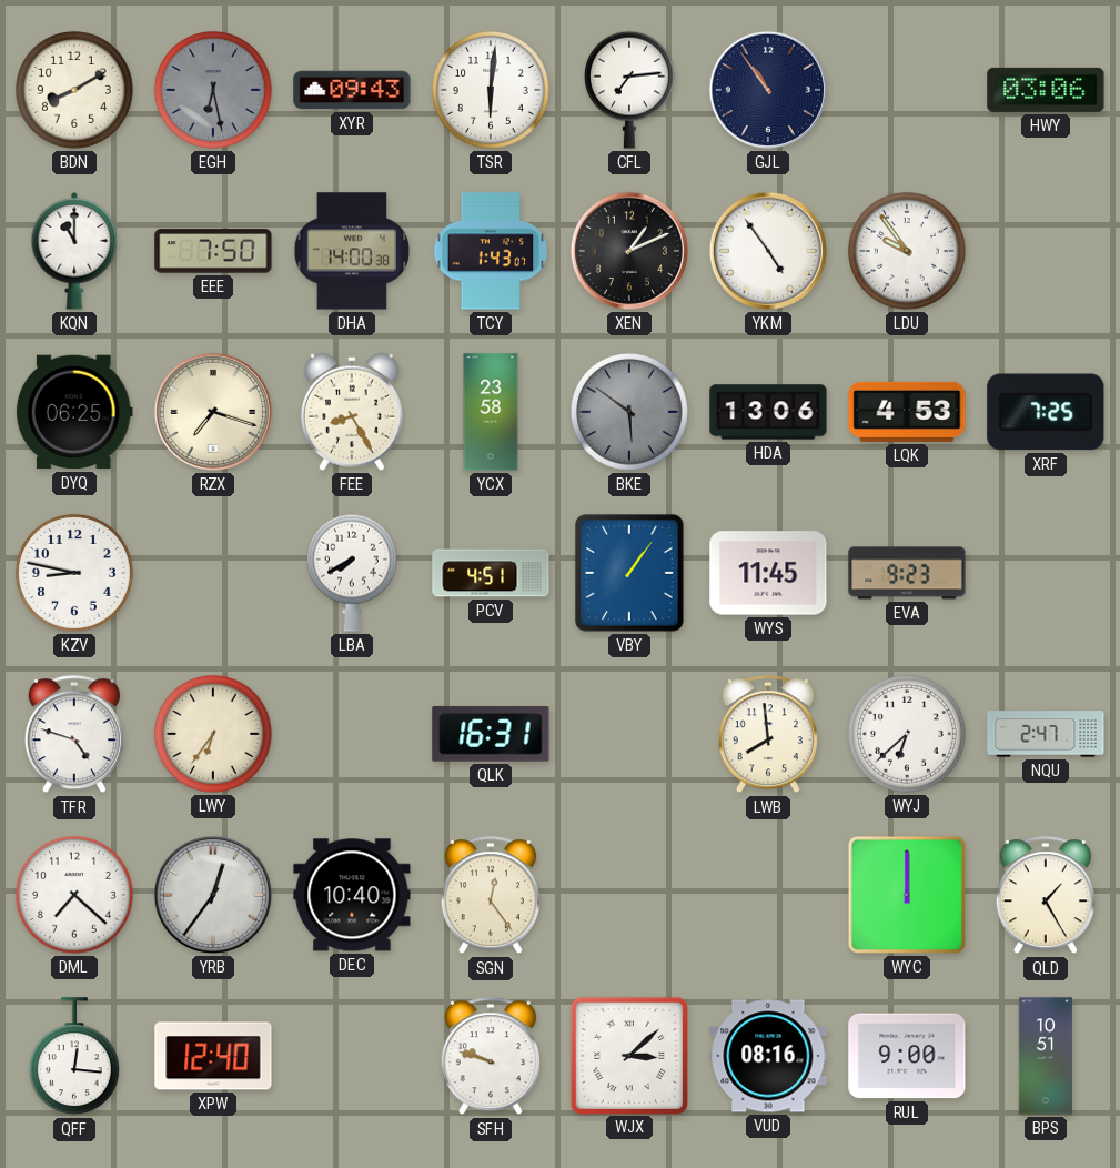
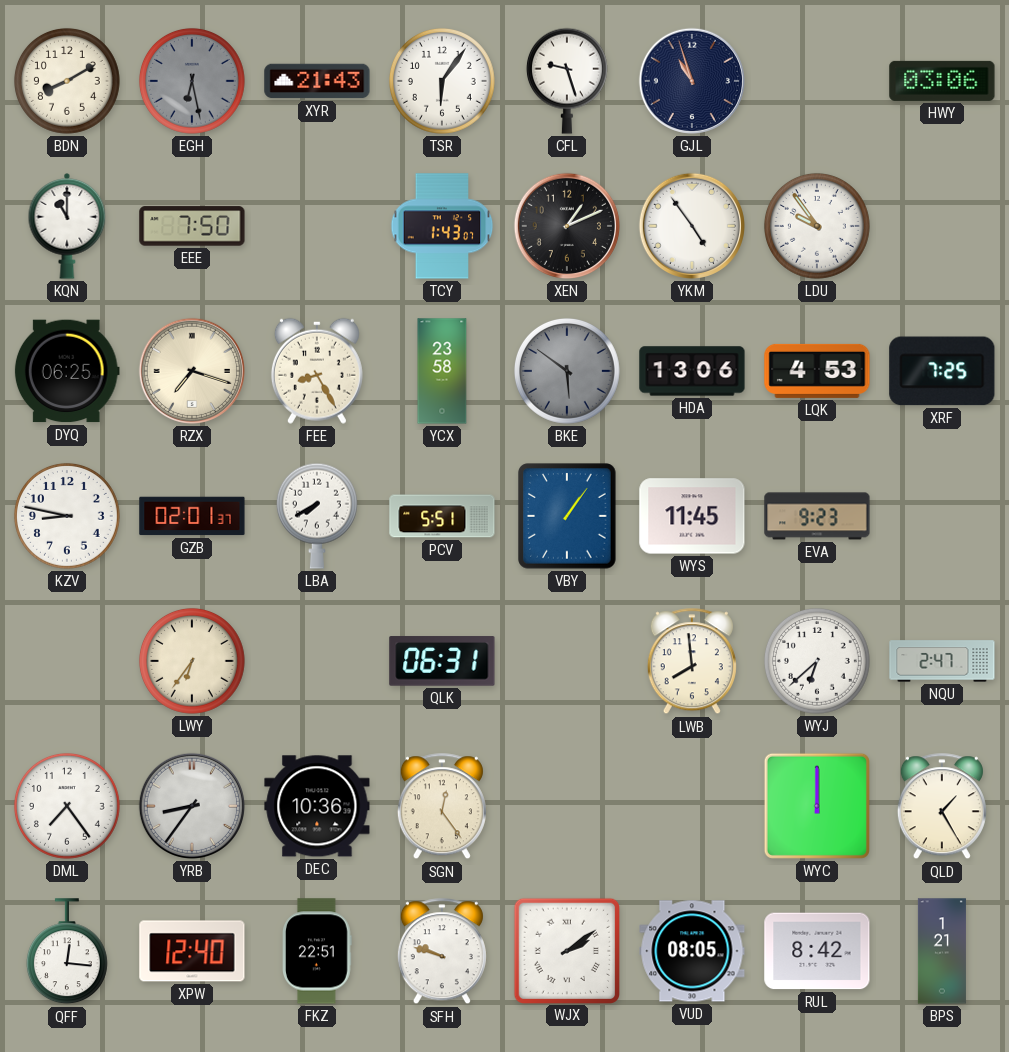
XYR: 09:43 -> 21:43 (317, 81)
TSR: 6:01 -> 6:06 (442, 81)
CFL: 7:14 -> 9:27 (567, 81)
GJL: 10:54 -> 10:57 (692, 81)
DHA: 14:00 -> none (352, 251)
GZB: none -> 02:01 (192, 516)
PCV: 4:51 -> 5:51 (442, 516)
TFR: 4:48 -> none (74, 735)
QLK: 16:31 -> 06:31 (442, 661)
DML: 7:22 -> 7:24 (67, 806)
YRB: 12:36 -> 8:36 (192, 806)
DEC: 10:40 -> 10:36 (317, 806)
FKZ: none -> 22:51 (318, 951)
WJX: 3:08 -> 2:09 (566, 950)
VUD: 08:16 -> 08:05 (692, 951)
RUL: 9:00 -> 8:42 (817, 951)
BPS: 10:51 -> 1:21 (942, 951)
